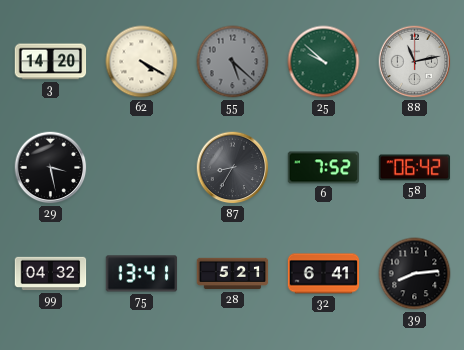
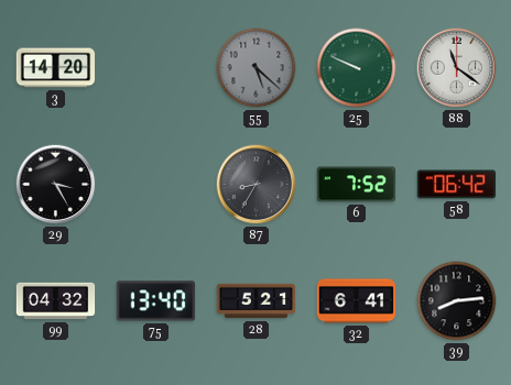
62: 4:20 -> none (142, 62)
25: 9:52 -> 9:49 (357, 68)
88: 11:13 -> 11:21 (457, 68)
29: 3:28 -> 3:25 (56, 185)
75: 13:41 -> 13:40 (156, 301)
